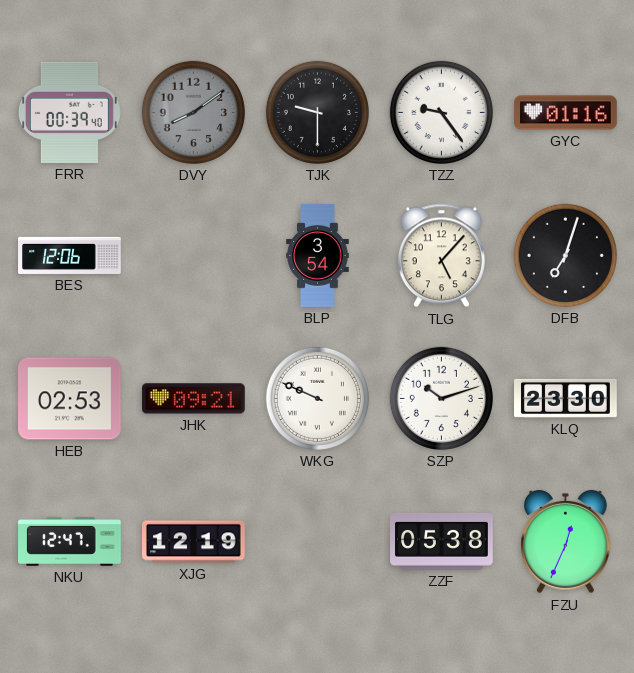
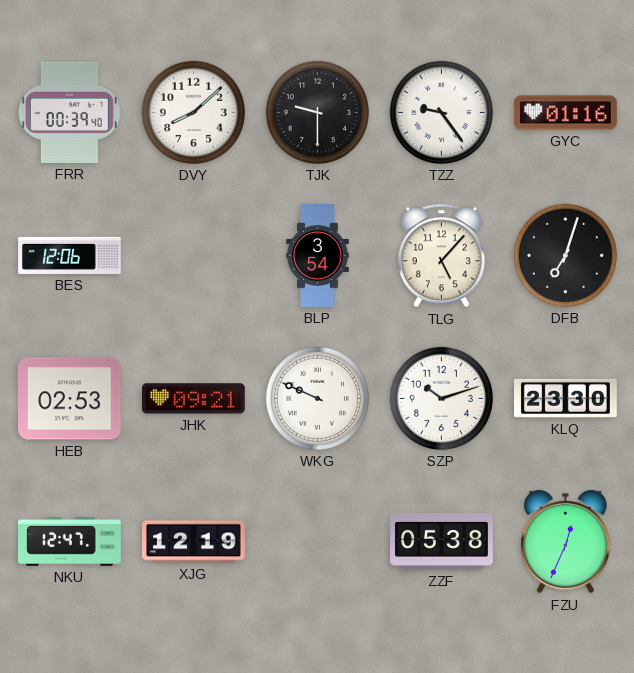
DVY: 8:09 -> 8:08 (193, 112)
DVY dial: grey -> white (193, 112)
